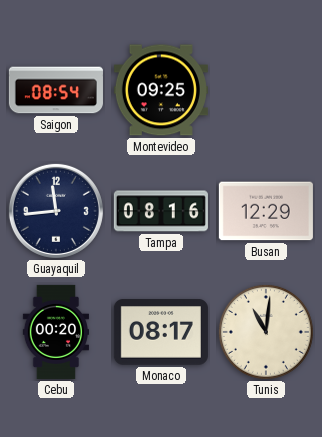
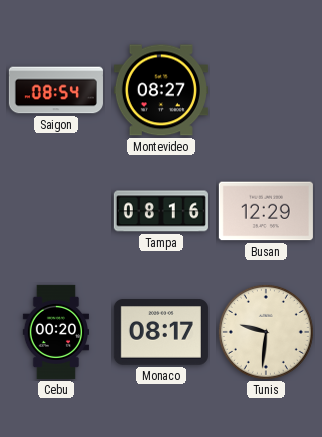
Montevideo: 09:25 -> 08:27 (161, 90)
Guayaquil: 11:44 -> none (56, 211)
Tunis: 11:01 -> 9:31 (266, 332)
